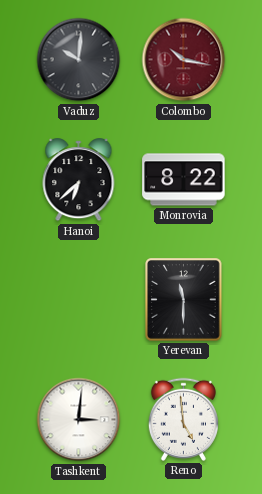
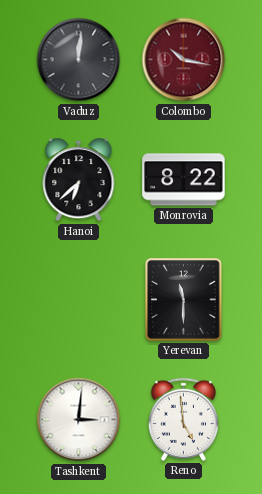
Vaduz: 10:01 -> 12:01 (79, 60)
